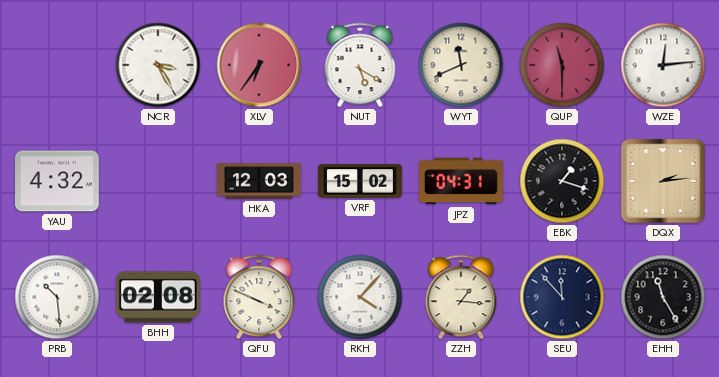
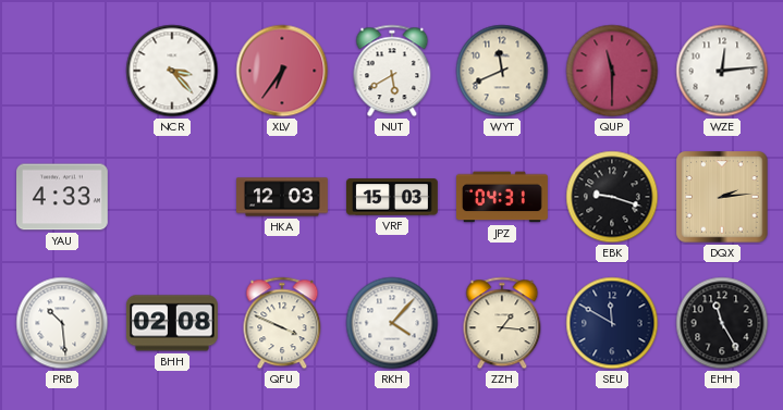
NCR: 3:25 -> 3:23 (172, 71)
NUT: 5:20 -> 5:40 (392, 71)
YAU: 4:32 -> 4:33 (63, 197)
VRF: 15:02 -> 15:03 (393, 197)
EBK: 1:18 -> 9:18 (612, 197)
SEU: 11:53 -> 11:50 (612, 323)
